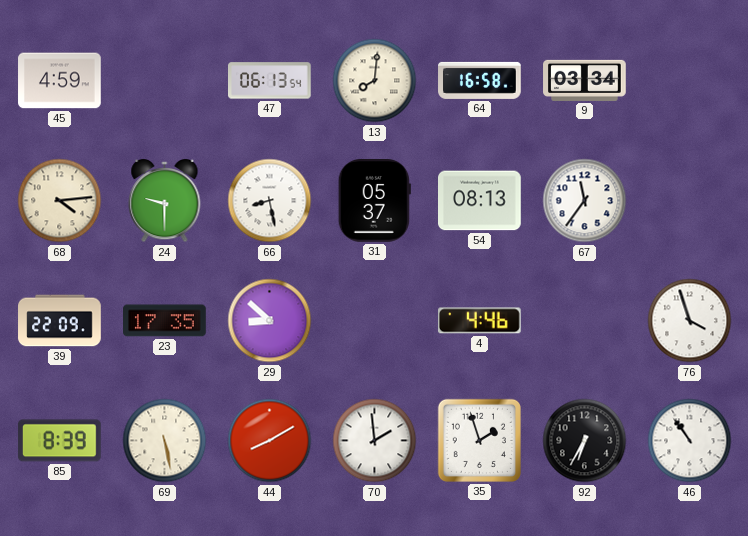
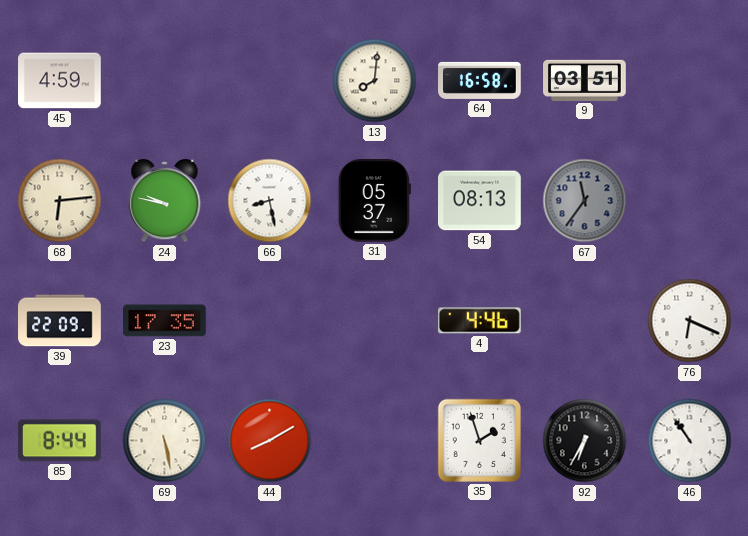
47: 06:13 -> none (270, 81)
9: 03:34 -> 03:51 (585, 80)
68: 4:14 -> 6:14 (60, 201)
24: 9:30 -> 9:47 (165, 201)
67 dial: white -> grey (585, 201)
29: 8:52 -> none (270, 321)
76: 3:57 -> 6:19 (690, 321)
85: 8:39 -> 8:44 (59, 441)
70: 1:59 -> none (375, 441)
